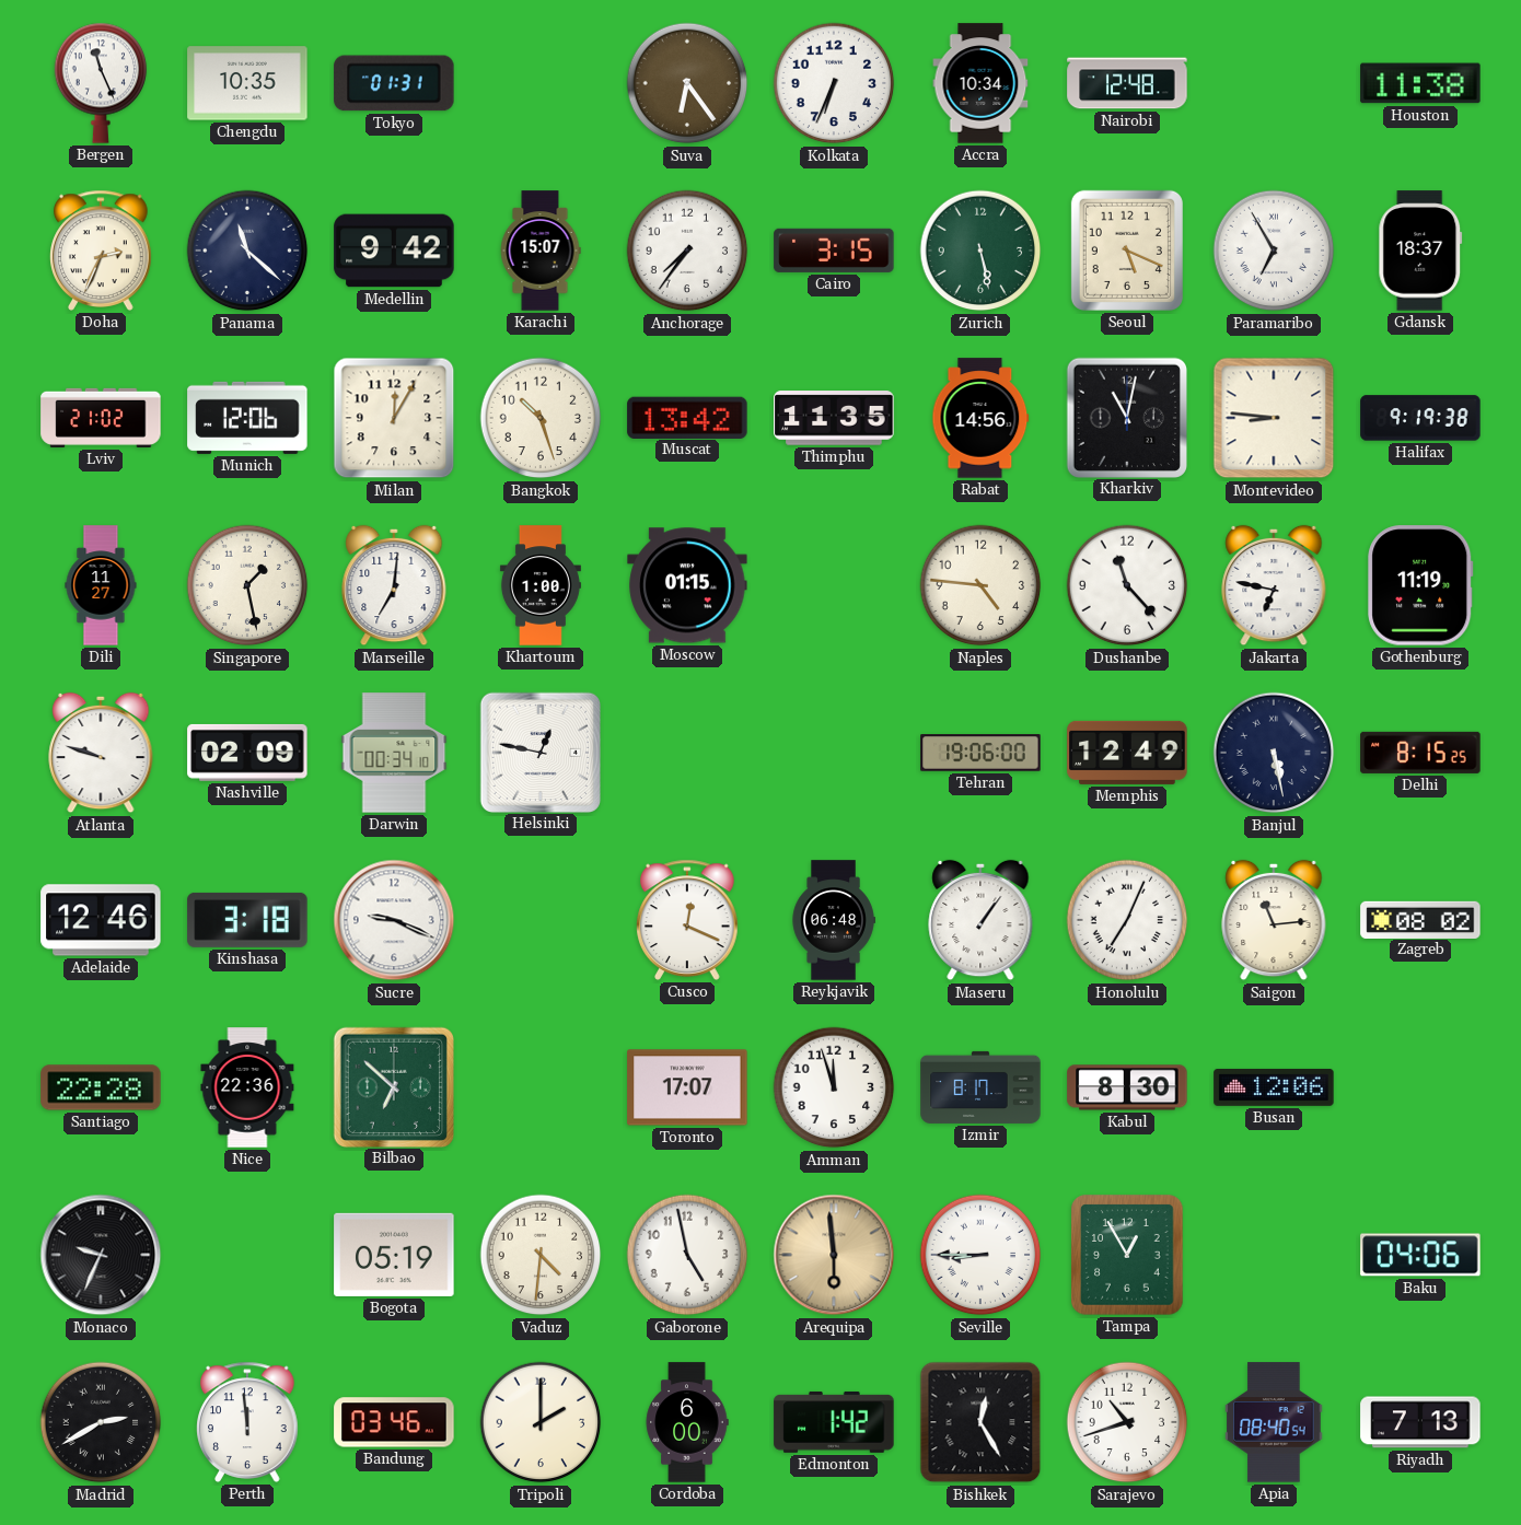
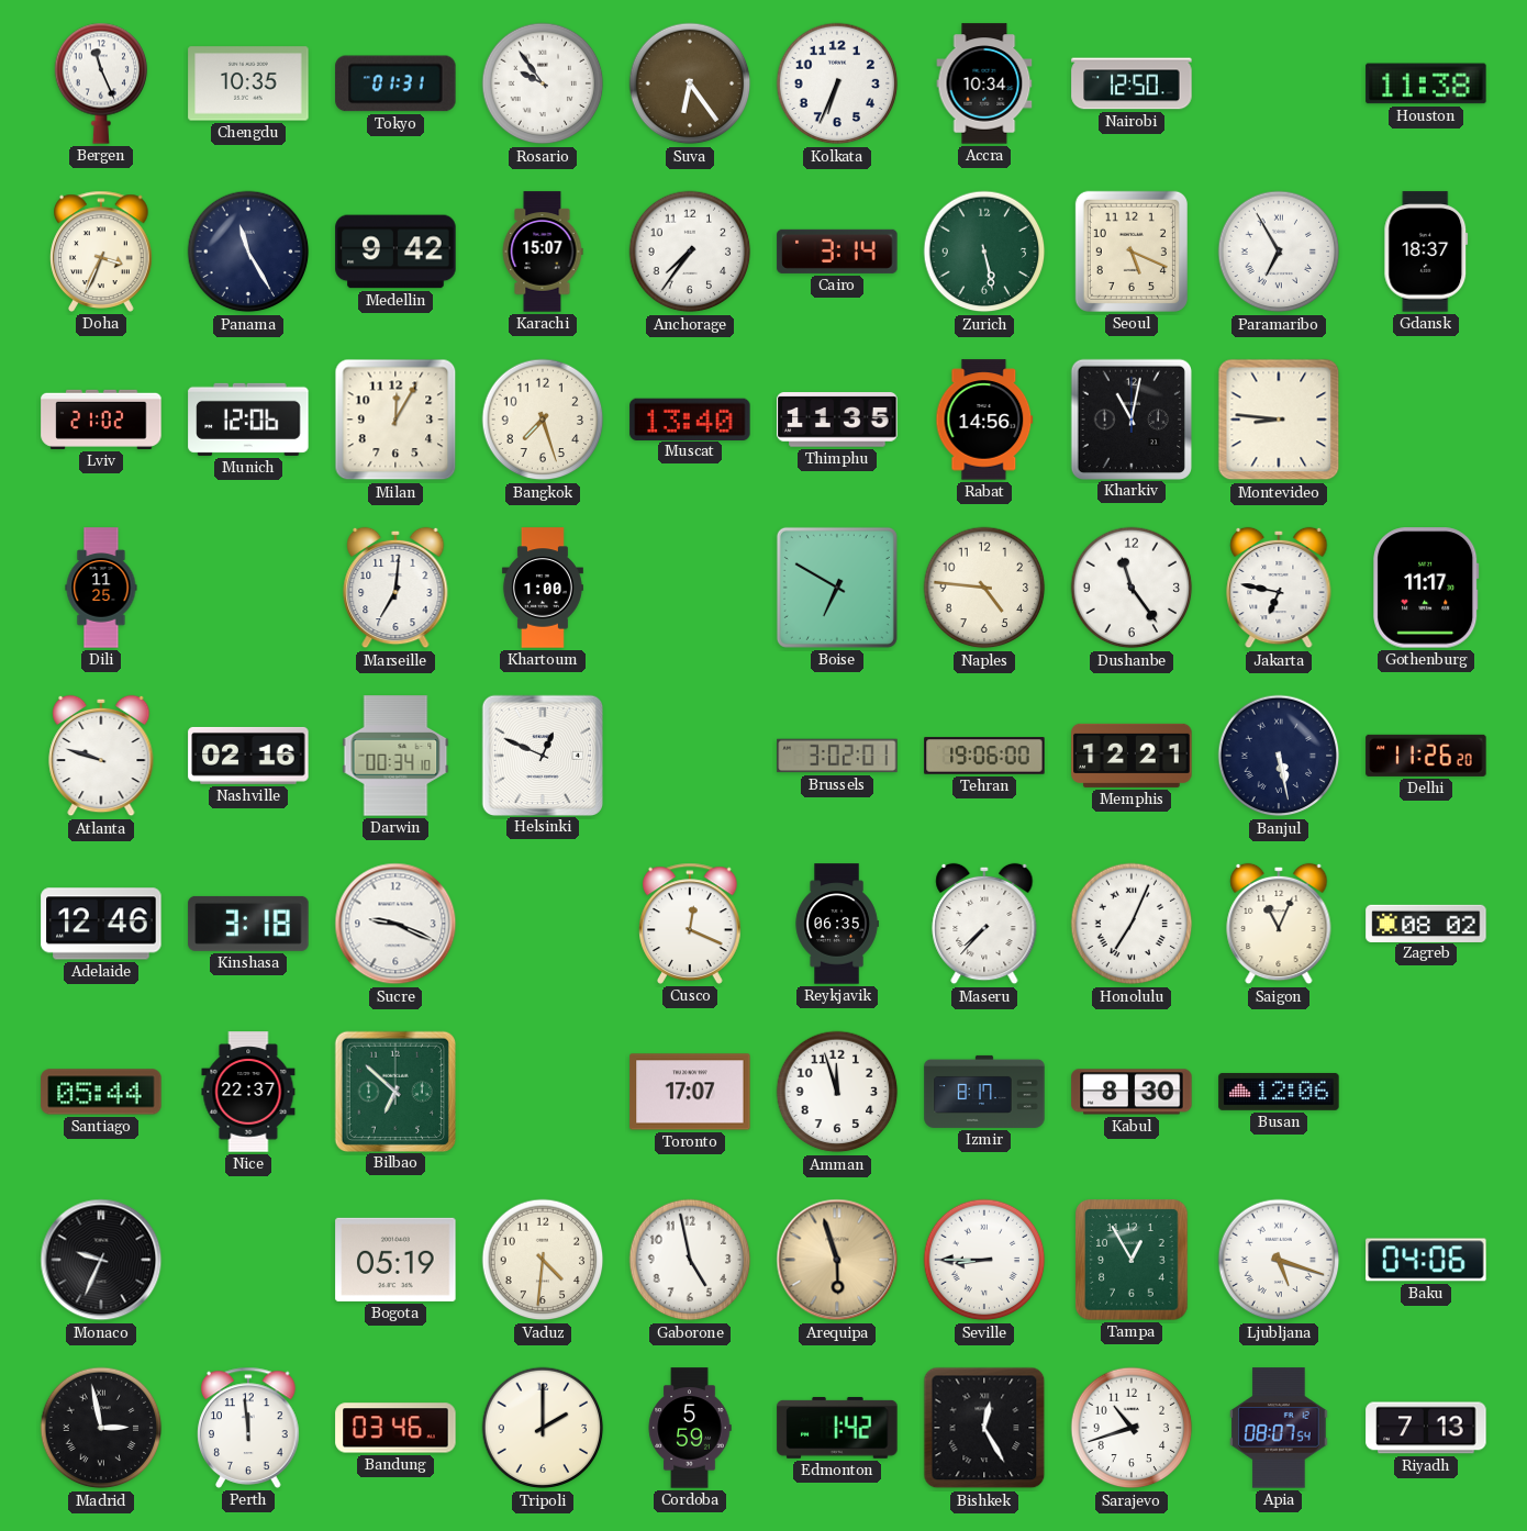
Rosario: none -> 9:54 (543, 83)
Nairobi: 12:48 -> 12:50 (1132, 83)
Doha: 2:34 -> 3:34 (101, 252)
Panama: 11:22 -> 11:25 (248, 252)
Cairo: 3:15 -> 3:14 (837, 252)
Bangkok: 10:27 -> 7:27 (543, 420)
Muscat: 13:42 -> 13:40 (690, 418)
Halifax: 9:19 -> none (1420, 418)
Dili: 11:27 -> 11:25 (101, 588)
Singapore: 1:28 -> none (247, 585)
Moscow: 01:15 -> none (687, 585)
Boise: none -> 6:50 (837, 588)
Dushanbe: 11:23 -> 11:24 (1132, 588)
Gothenburg: 11:19 -> 11:17 (1426, 588)
Nashville: 02:09 -> 02:16 (248, 756)
Helsinki: 12:47 -> 12:49 (542, 755)
Brussels: none -> 3:02 (837, 756)
Memphis: 12:49 -> 12:21 (1132, 756)
Delhi: 8:15 -> 11:26 (1426, 756)
Reykjavik: 06:48 -> 06:35 (837, 924)
Maseru: 1:06 -> 7:37 (984, 924)
Saigon: 11:14 -> 11:04 (1279, 924)
Santiago: 22:28 -> 05:44 (101, 1092)
Nice: 22:36 -> 22:37 (248, 1092)
Arequipa: 5:59 -> 5:57 (837, 1260)
Ljubljana: none -> 5:18 (1279, 1260)
Madrid: 2:40 -> 2:58 (101, 1428)
Cordoba: 6:00 -> 5:59 (690, 1428)
Apia: 08:40 -> 08:07 (1279, 1428)
